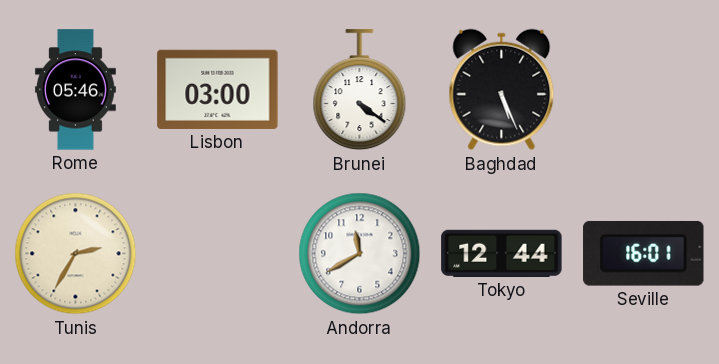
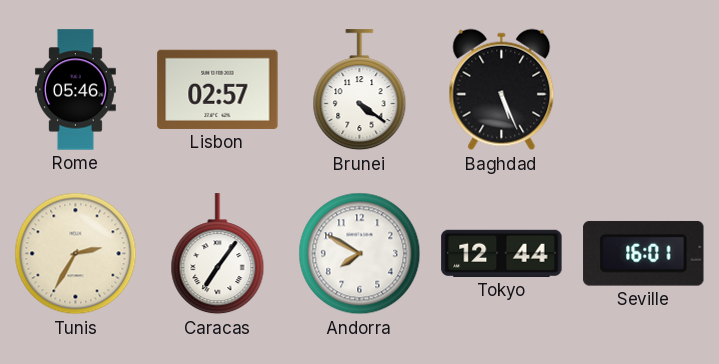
Lisbon: 03:00 -> 02:57 (218, 89)
Caracas: none -> 7:06 (218, 254)
Andorra: 11:40 -> 7:50 (360, 254)
